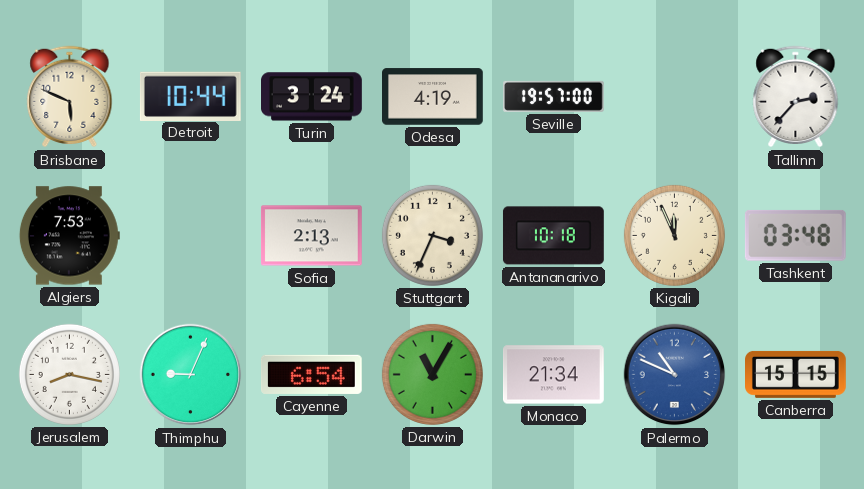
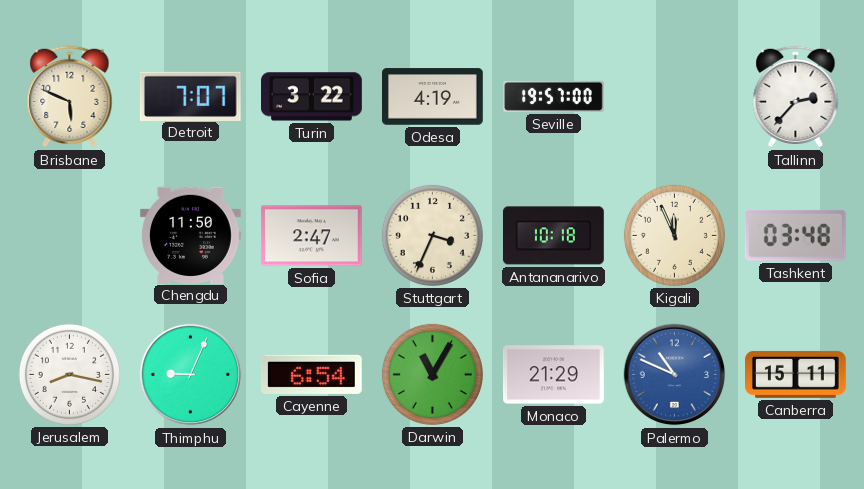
Detroit: 10:44 -> 7:07 (190, 96)
Turin: 3:24 -> 3:22 (312, 97)
Algiers: 7:53 -> none (69, 236)
Chengdu: none -> 11:50 (191, 235)
Sofia: 2:13 -> 2:47 (311, 236)
Monaco: 21:34 -> 21:29 (554, 375)
Canberra: 15:15 -> 15:11 (796, 374)
